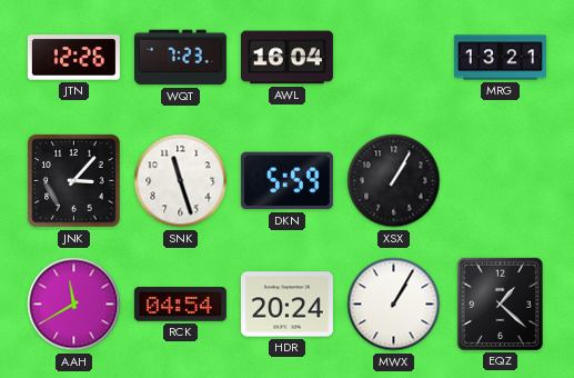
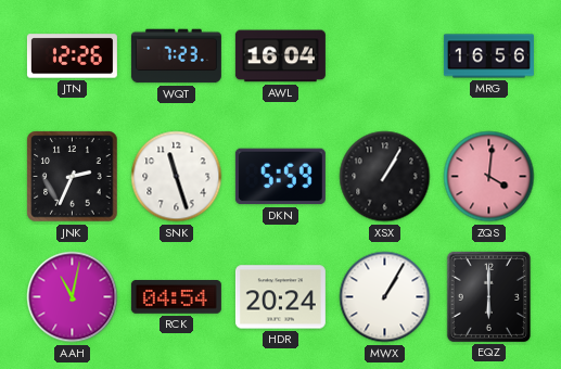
MRG: 13:21 -> 16:56 (488, 56)
JNK: 3:07 -> 2:34 (73, 177)
ZQS: none -> 4:01 (489, 177)
AAH: 11:40 -> 11:02 (73, 297)
EQZ: 1:22 -> 6:00 (488, 296)
